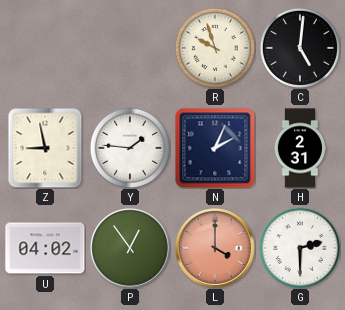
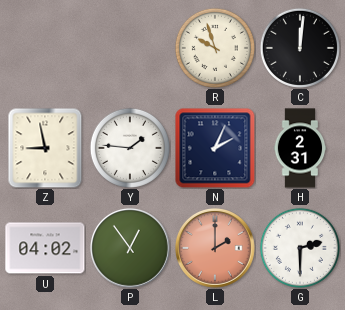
C: 5:01 -> 12:01 (300, 48)
L: 4:00 -> 2:00 (215, 248)
